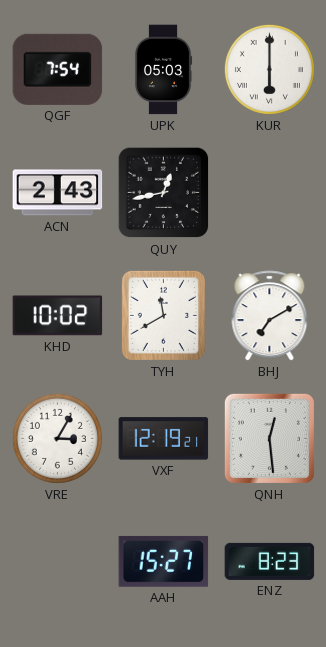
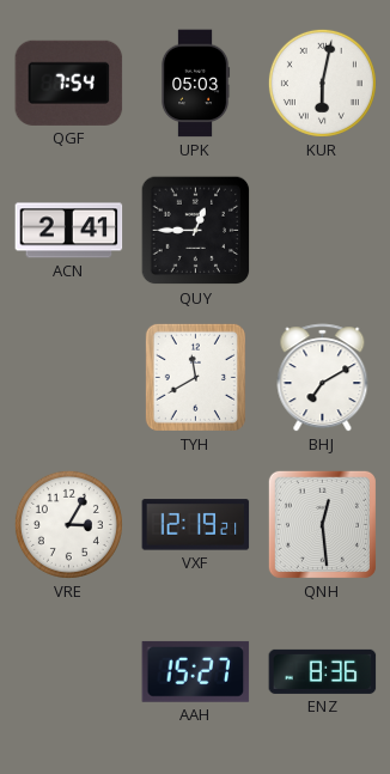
KUR: 6:00 -> 6:02 (322, 83)
ACN: 2:43 -> 2:41 (69, 231)
QUY: 12:43 -> 12:45 (196, 231)
KHD: 10:02 -> none (58, 316)
ENZ: 8:23 -> 8:36 (323, 671)
